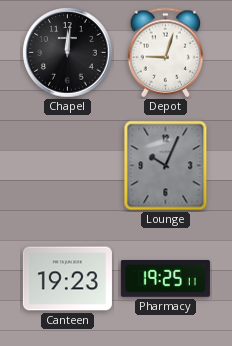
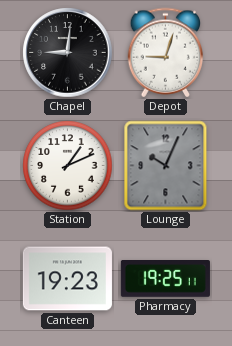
Chapel: 12:01 -> 9:01 (68, 53)
Station: none -> 1:11 (68, 166)
